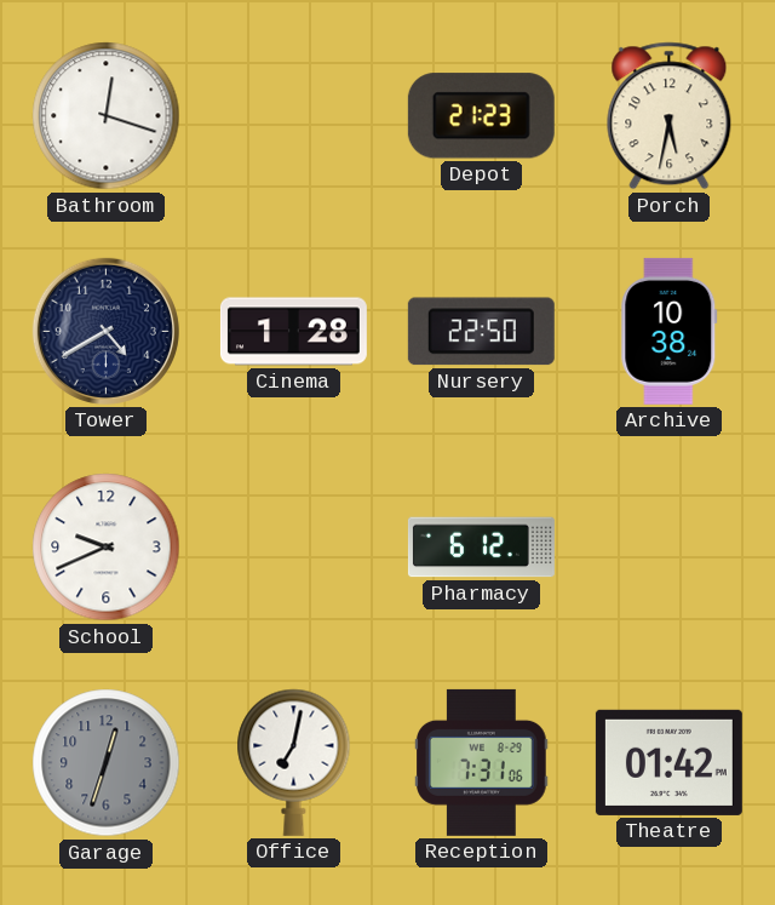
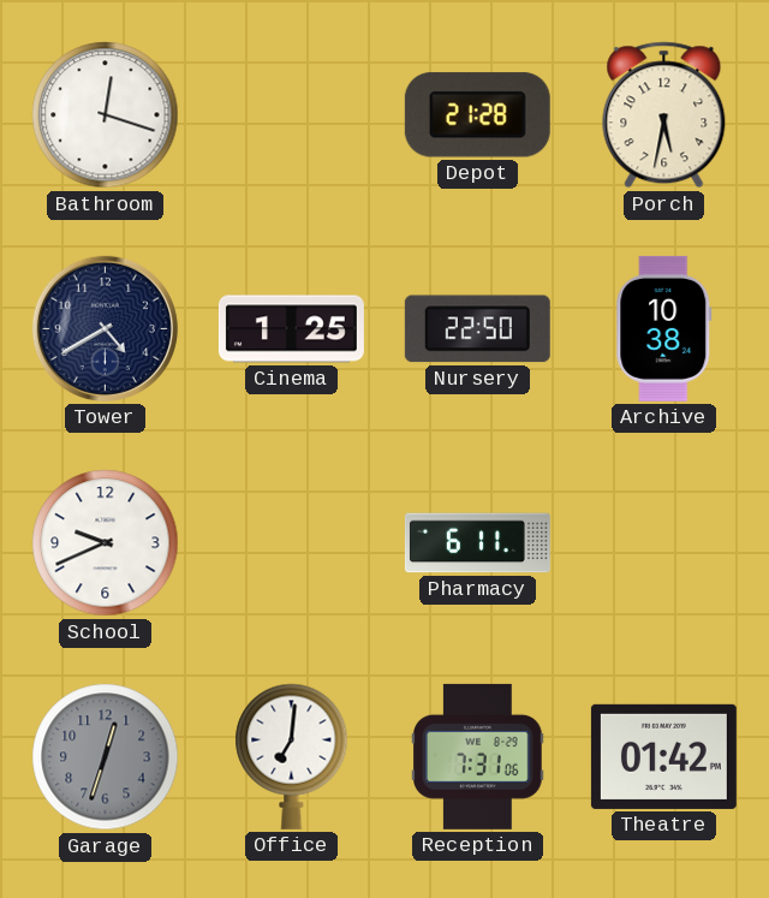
Depot: 21:23 -> 21:28 (477, 115)
Cinema: 1:28 -> 1:25 (291, 329)
Pharmacy: 6:12 -> 6:11 (477, 543)
Office: 7:02 -> 7:01 (292, 756)
